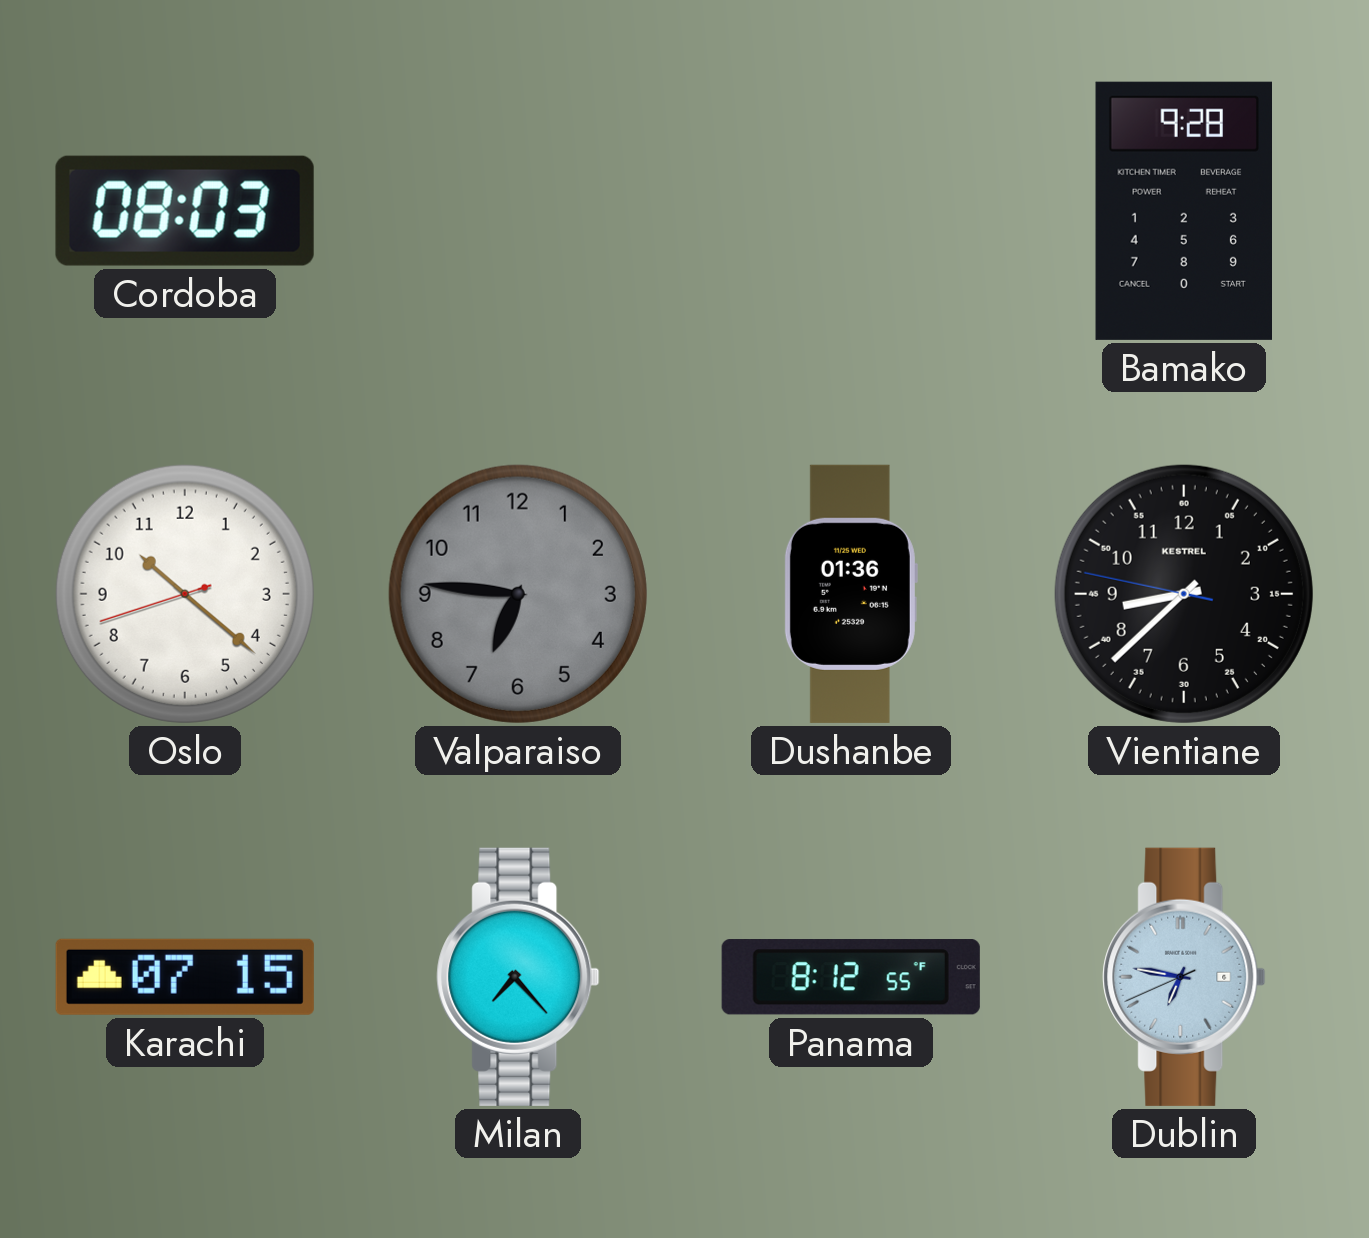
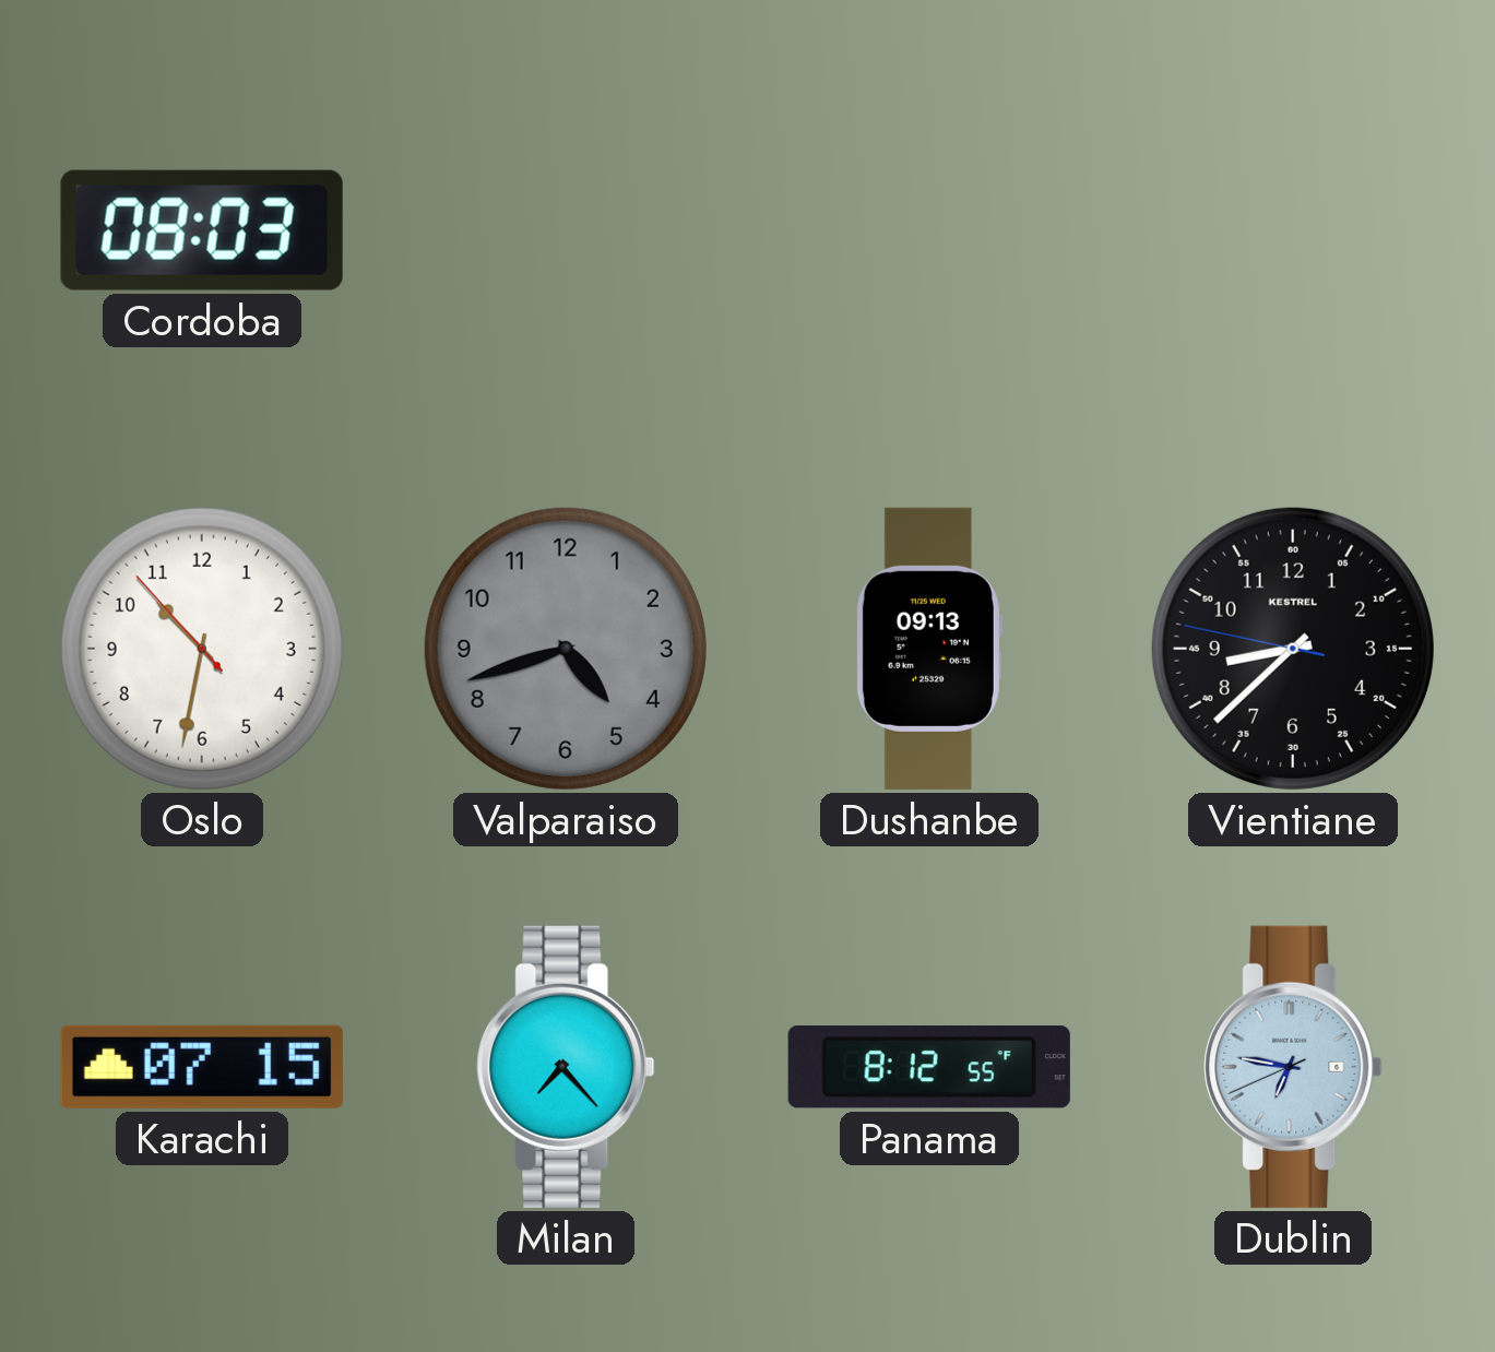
Bamako: 9:28 -> none (1183, 211)
Oslo: 10:21 -> 10:31 (202, 649)
Valparaiso: 6:46 -> 4:42 (566, 649)
Dushanbe: 01:36 -> 09:13 (929, 649)
